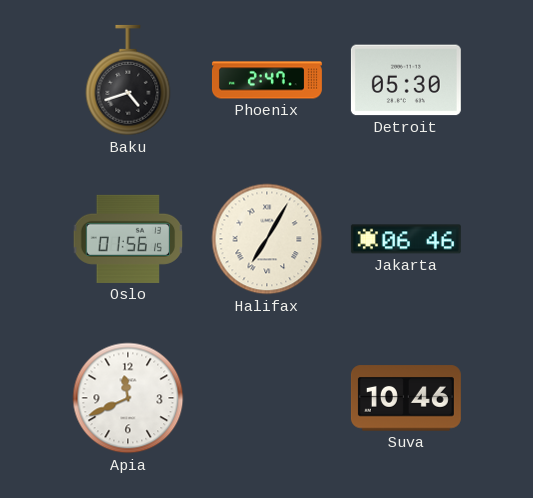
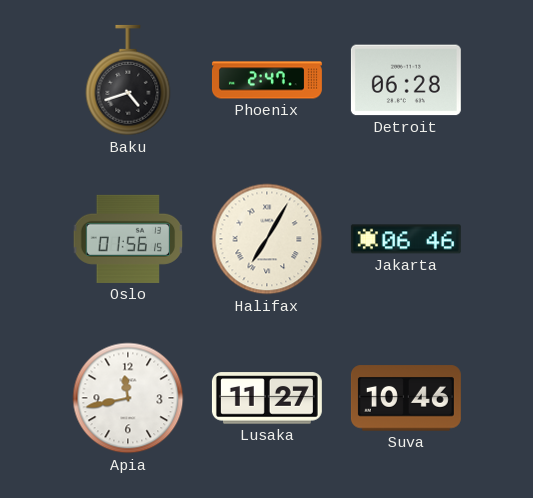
Detroit: 05:30 -> 06:28 (406, 80)
Apia: 11:41 -> 11:43 (128, 398)
Lusaka: none -> 11:27 (267, 398)
